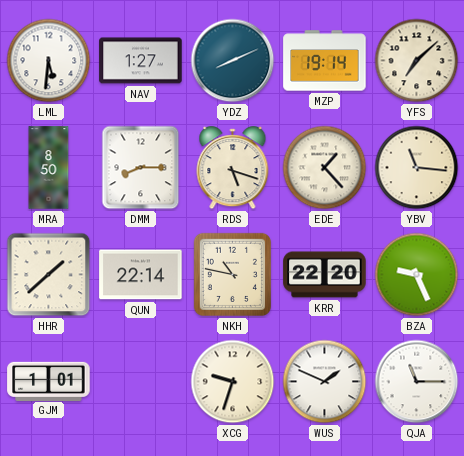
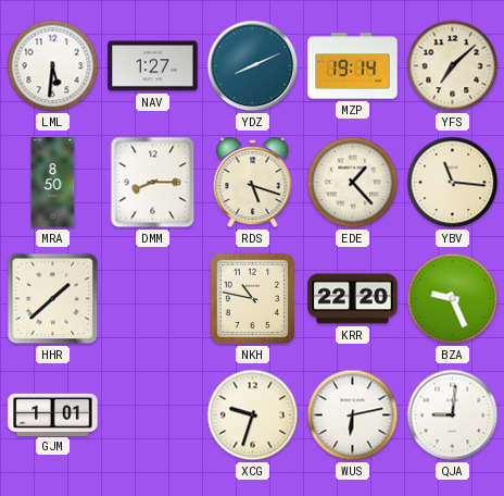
QUN: 22:14 -> none (141, 275)
WUS: 1:49 -> 6:13 (353, 416)
QJA: 11:15 -> 9:01 (453, 416)
